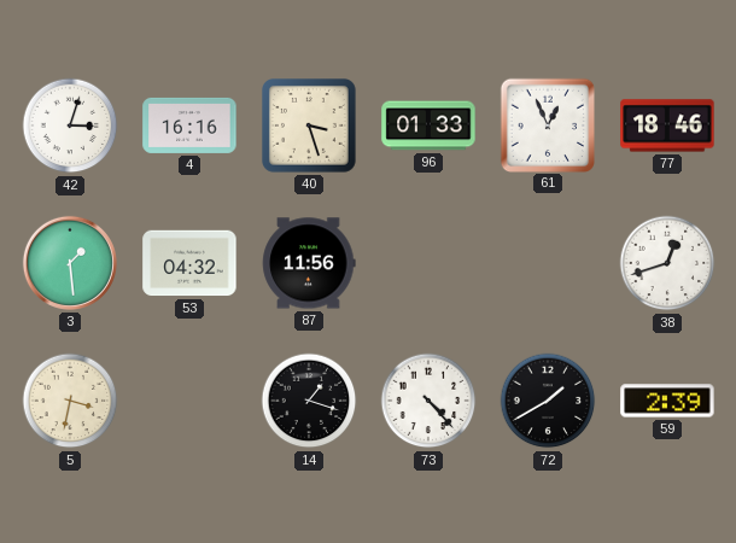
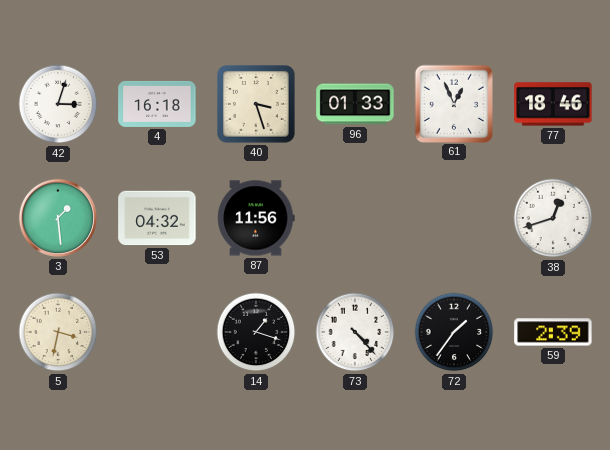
4: 16:16 -> 16:18 (157, 104)
72: 1:40 -> 1:36 (454, 332)
